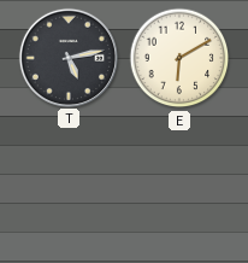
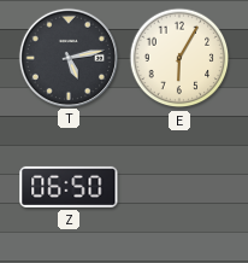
E: 6:10 -> 6:05 (179, 58)
Z: none -> 06:50 (69, 187)
